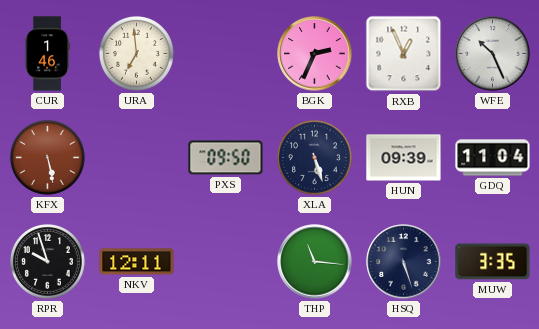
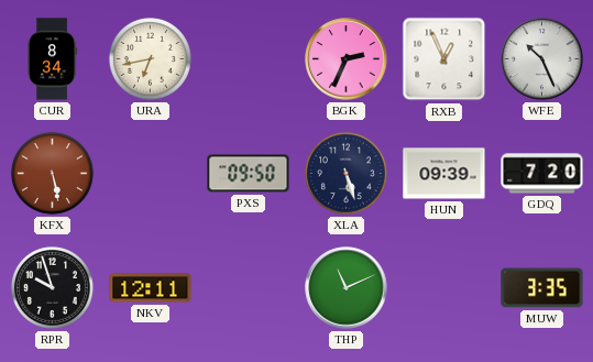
CUR: 1:46 -> 8:34 (52, 59)
URA: 6:59 -> 6:43 (150, 58)
GDQ: 11:04 -> 7:20 (542, 174)
THP: 11:16 -> 11:11 (347, 288)
HSQ: 5:27 -> none (404, 262)
